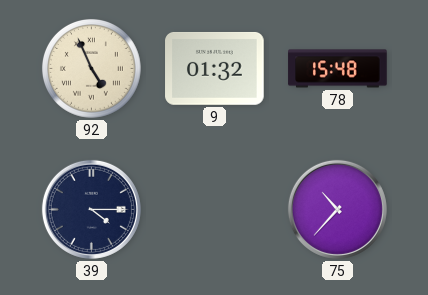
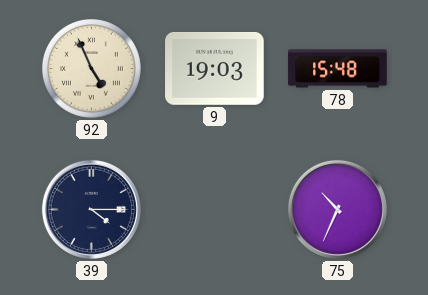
9: 01:32 -> 19:03 (215, 68)
75: 10:37 -> 10:34 (337, 209)
